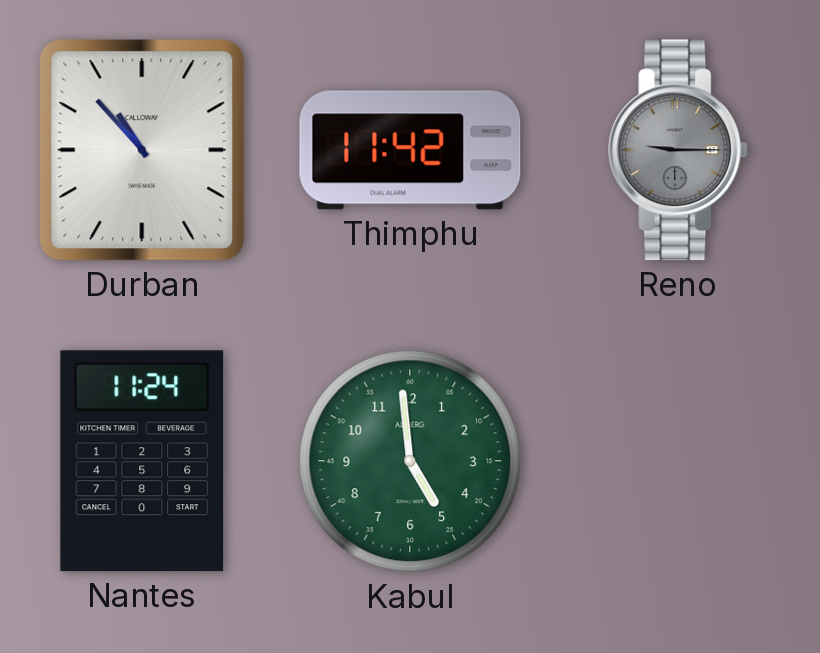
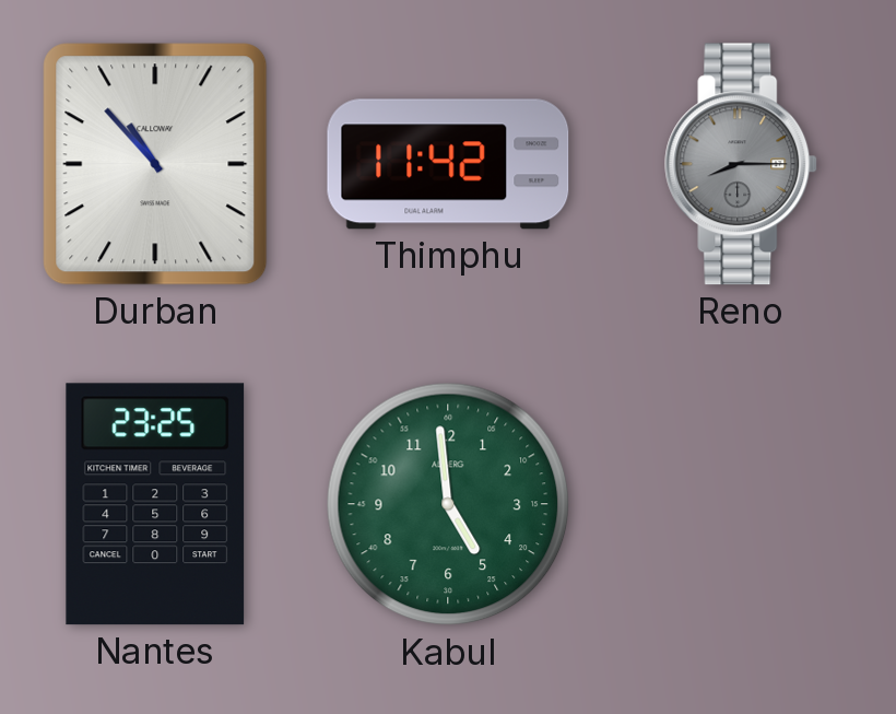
Reno: 9:15 -> 8:15 (742, 164)
Nantes: 11:24 -> 23:25 (155, 504)
